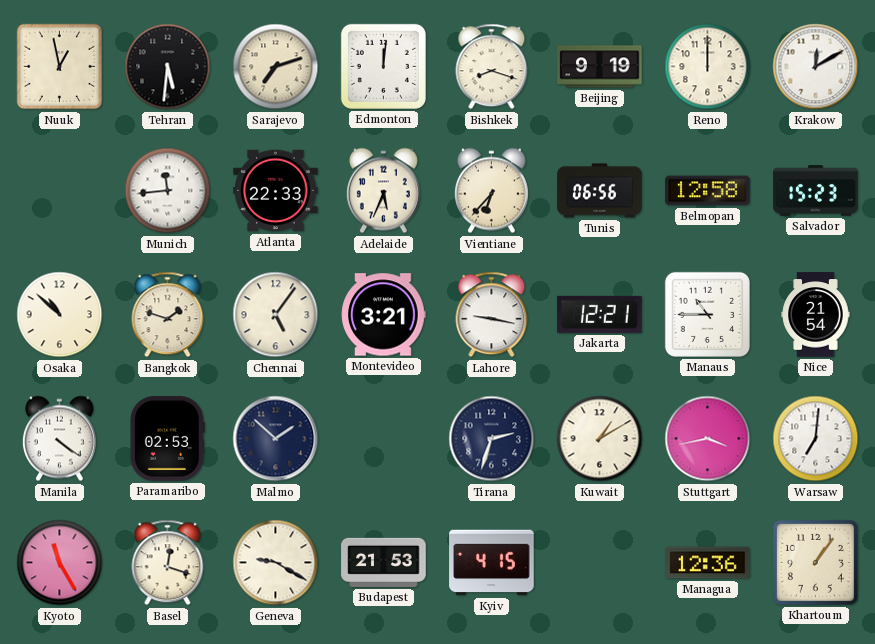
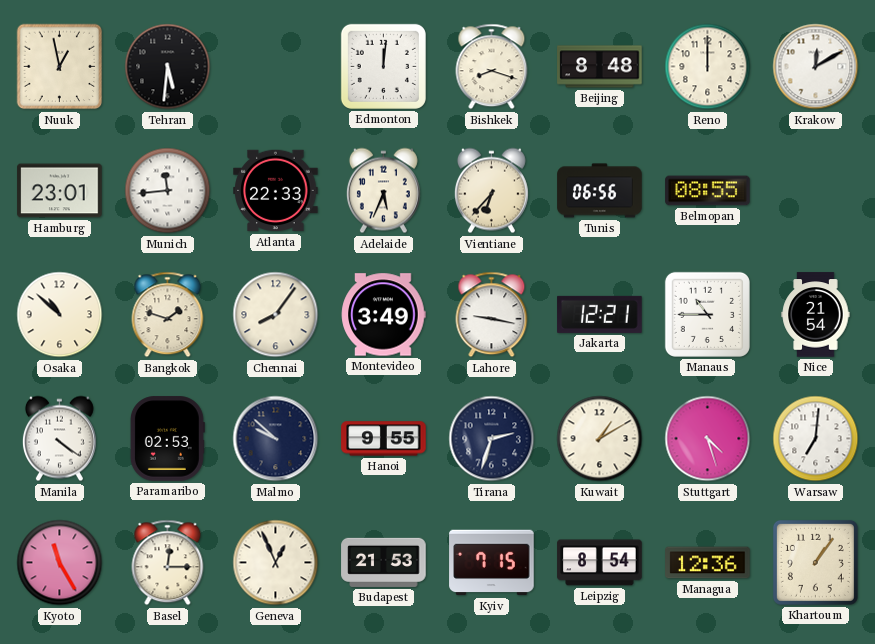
Sarajevo: 7:12 -> none (276, 67)
Beijing: 9:19 -> 8:48 (600, 67)
Hamburg: none -> 23:01 (60, 191)
Belmopan: 12:58 -> 08:55 (708, 191)
Salvador: 15:23 -> none (816, 191)
Chennai: 5:06 -> 8:06 (276, 315)
Montevideo: 3:21 -> 3:49 (384, 315)
Malmo: 1:52 -> 9:52 (276, 439)
Hanoi: none -> 9:55 (384, 439)
Stuttgart: 3:43 -> 4:27 (708, 439)
Basel: 12:18 -> 12:15 (168, 563)
Geneva: 9:20 -> 12:56 (276, 563)
Kyiv: 4:15 -> 7:15 (492, 563)
Leipzig: none -> 8:54 (600, 563)
